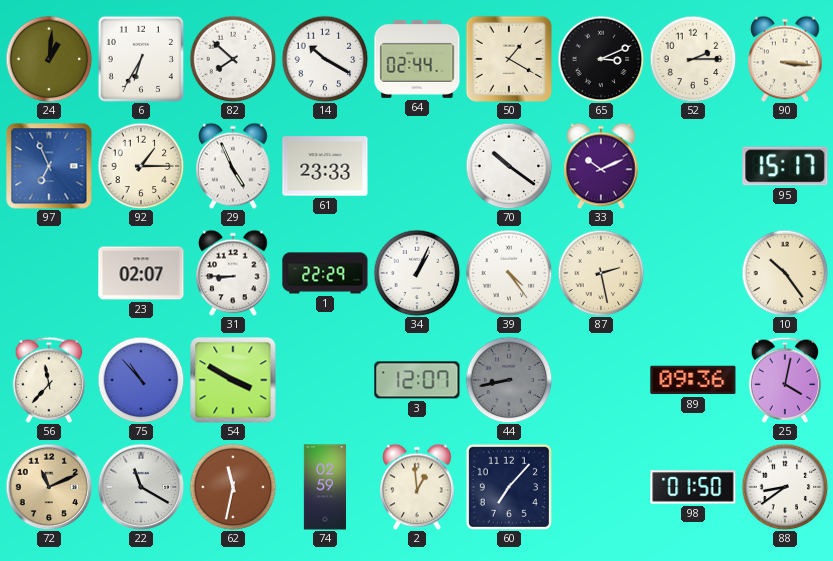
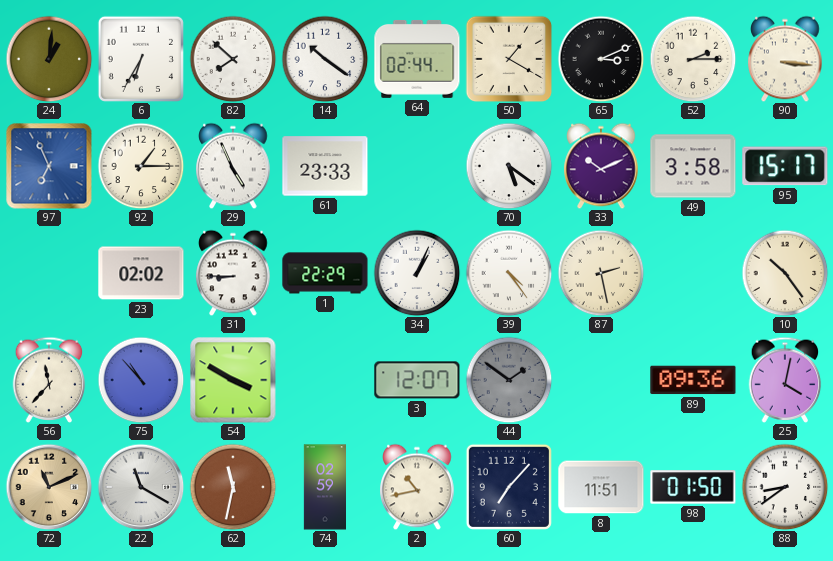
14: 10:20 -> 10:21 (325, 59)
70: 10:21 -> 5:21 (509, 166)
49: none -> 3:58 (693, 166)
23: 02:07 -> 02:02 (141, 273)
44: 8:43 -> 1:51 (509, 380)
2: 12:59 -> 10:43 (417, 487)
8: none -> 11:51 (601, 487)
